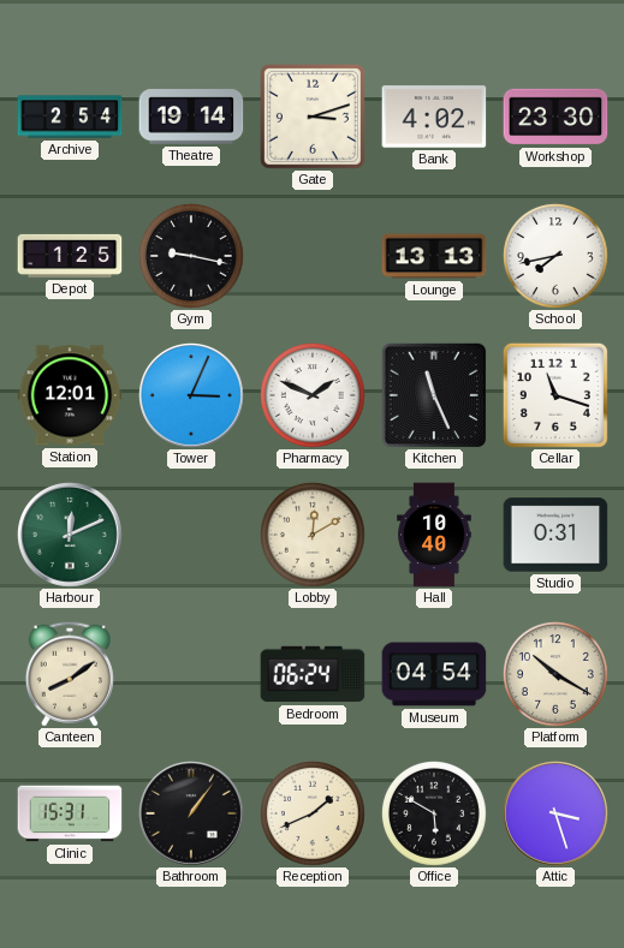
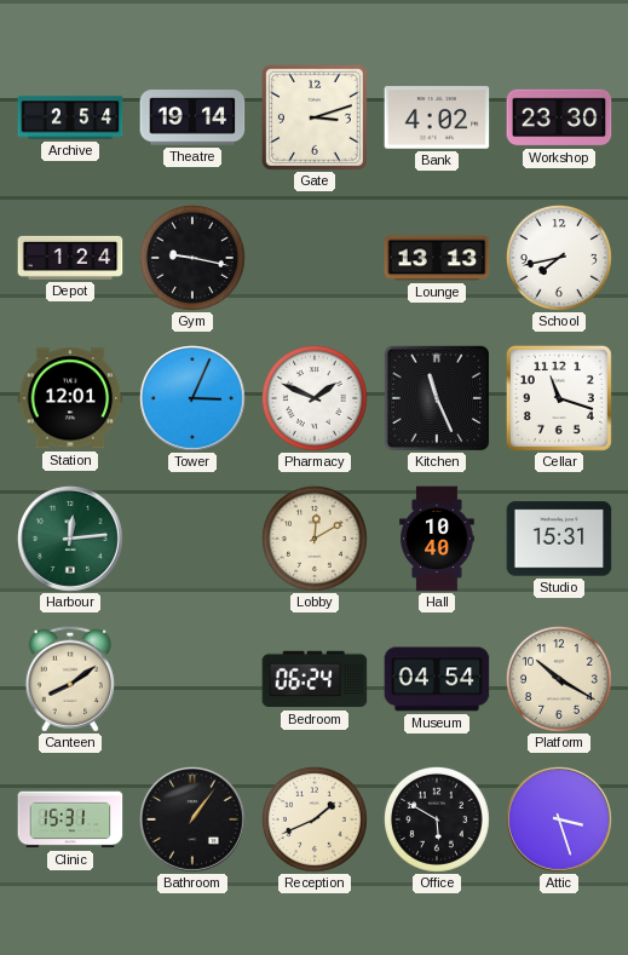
Depot: 1:25 -> 1:24 (70, 258)
Harbour: 12:11 -> 12:14 (71, 540)
Studio: 0:31 -> 15:31 (559, 539)
